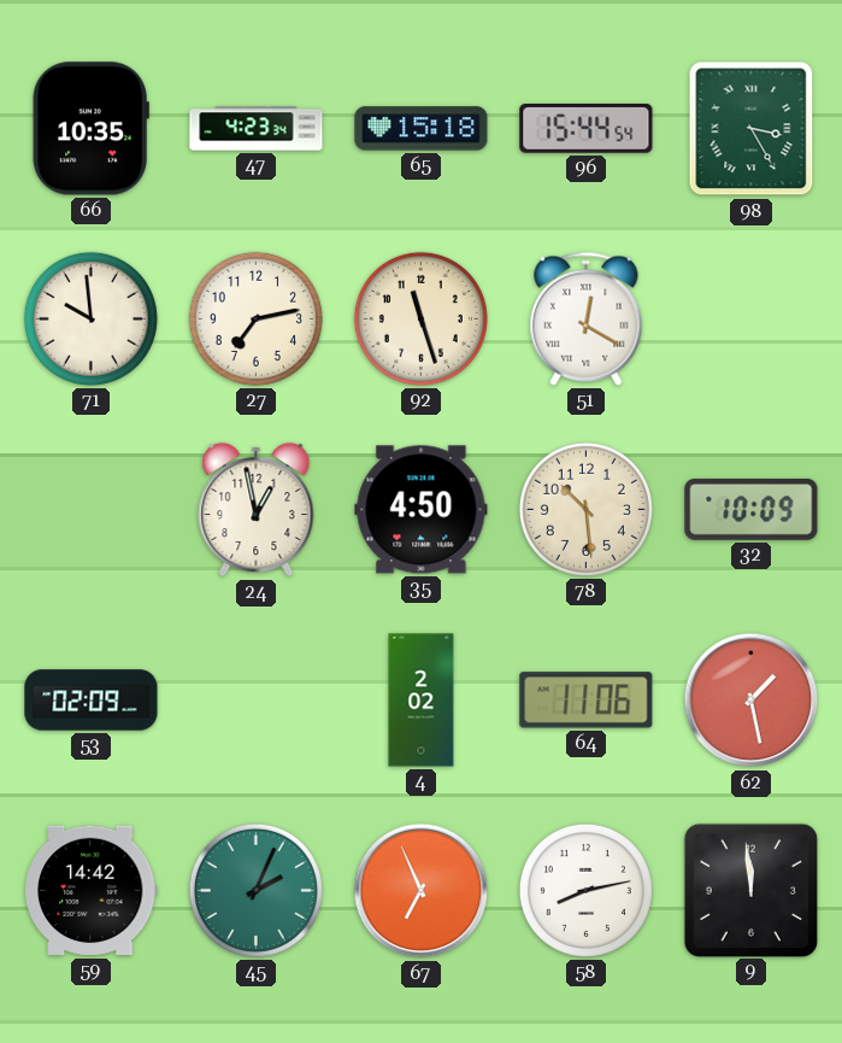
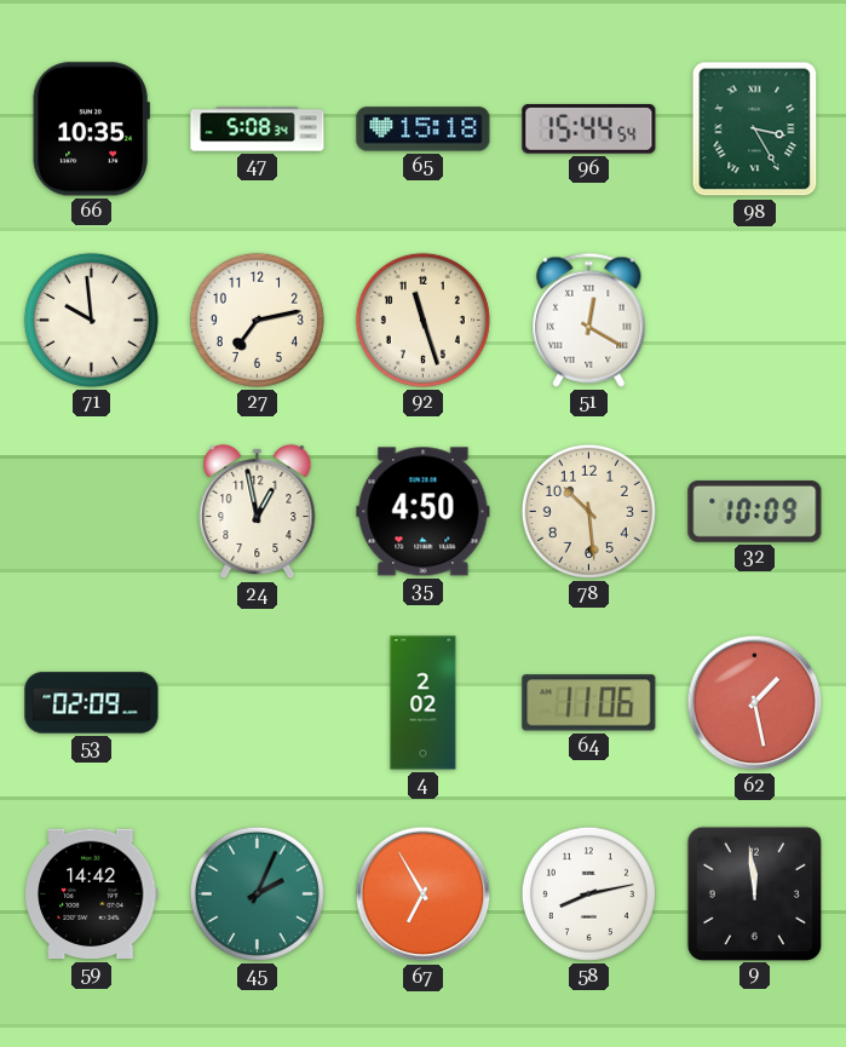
47: 4:23 -> 5:08 (258, 130)
67: 6:56 -> 6:55 (424, 894)
